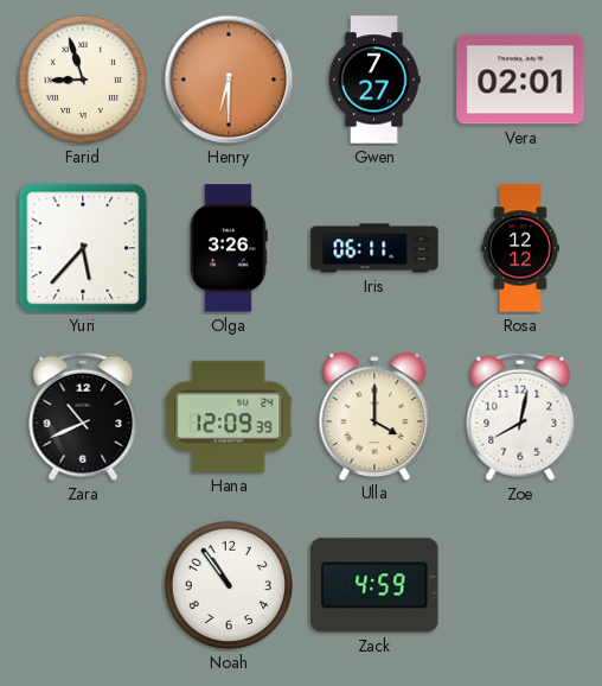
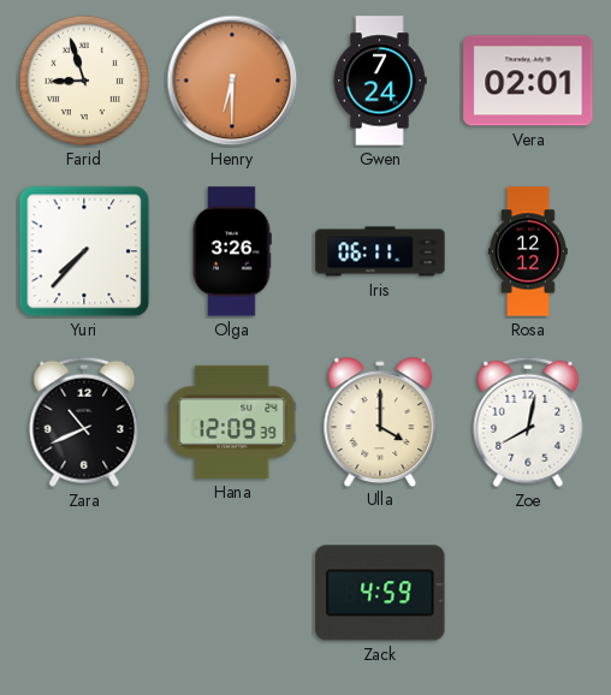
Gwen: 7:27 -> 7:24 (380, 81)
Yuri: 5:37 -> 7:37 (84, 251)
Noah: 10:54 -> none (229, 585)
